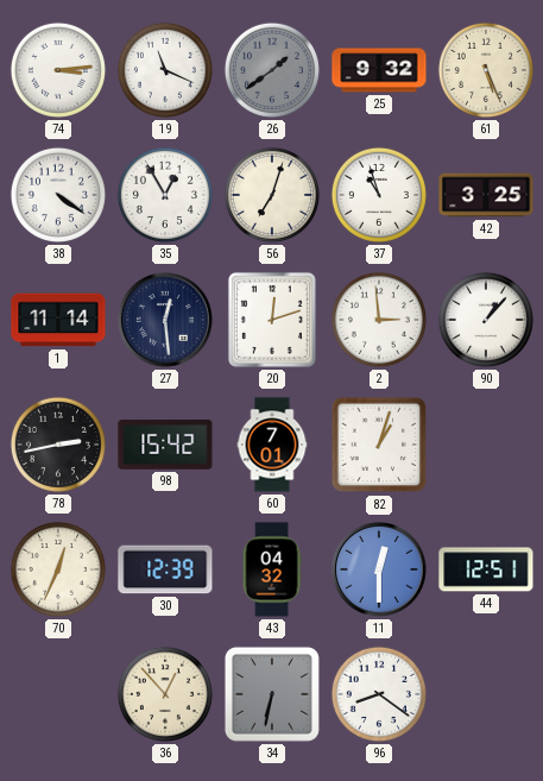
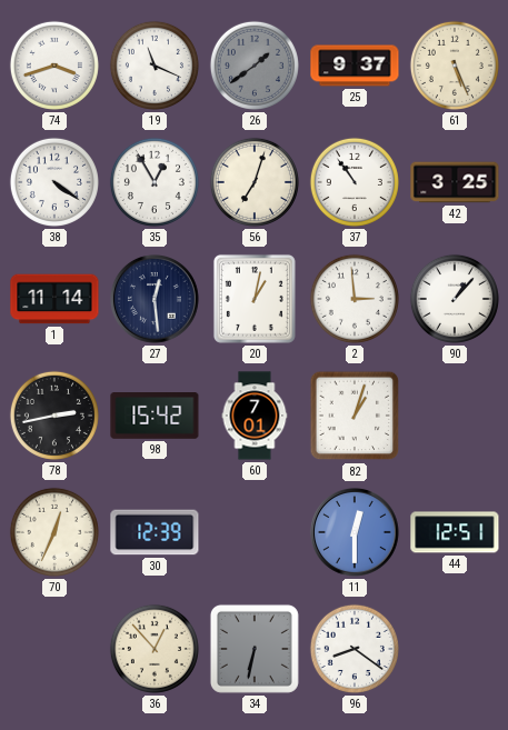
74: 3:14 -> 3:42 (54, 66)
25: 9:32 -> 9:37 (355, 66)
37: 10:57 -> 10:54 (355, 182)
20: 12:12 -> 1:02 (255, 299)
43: 04:32 -> none (272, 569)
